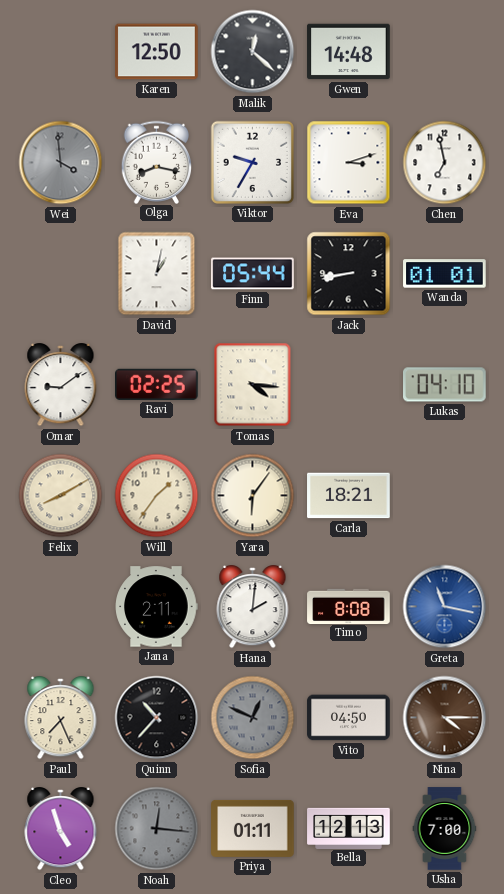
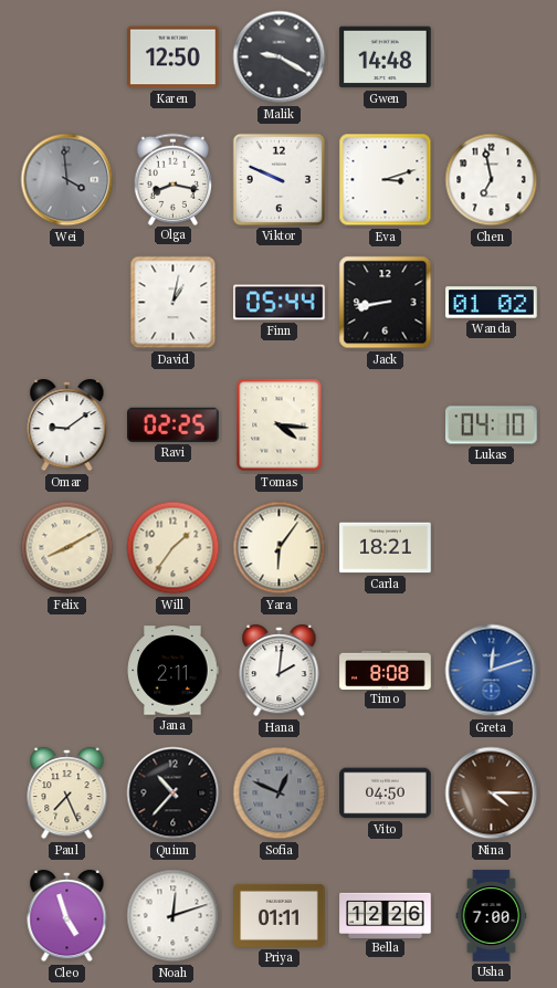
Malik: 12:22 -> 9:20 (280, 57)
Viktor: 9:35 -> 9:49 (278, 179)
Wanda: 01:01 -> 01:02 (492, 303)
Greta: 11:17 -> 12:12 (492, 671)
Noah: 12:16 -> 12:12 (174, 916)
Noah dial: grey -> white (174, 916)
Bella: 12:13 -> 12:26 (386, 915)
